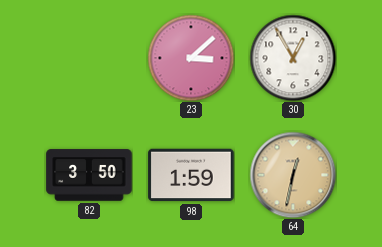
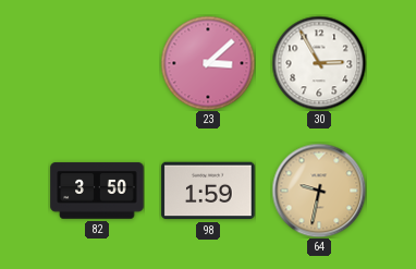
30: 12:55 -> 2:55 (319, 63)
64: 12:32 -> 9:32 (319, 191)
